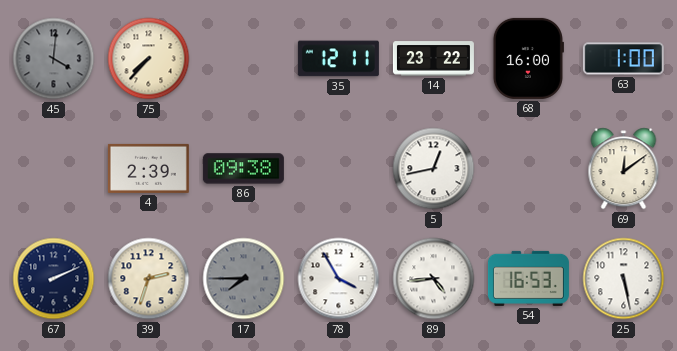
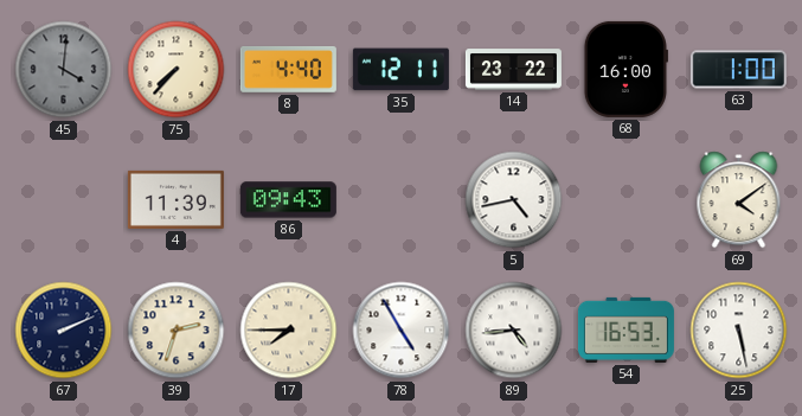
8: none -> 4:40 (288, 69)
4: 2:39 -> 11:39 (175, 199)
86: 09:38 -> 09:43 (288, 200)
5: 12:43 -> 4:43 (514, 200)
69: 12:09 -> 4:09 (739, 200)
17 dial: grey -> cream (289, 331)
78: 3:55 -> 4:55 (402, 331)
